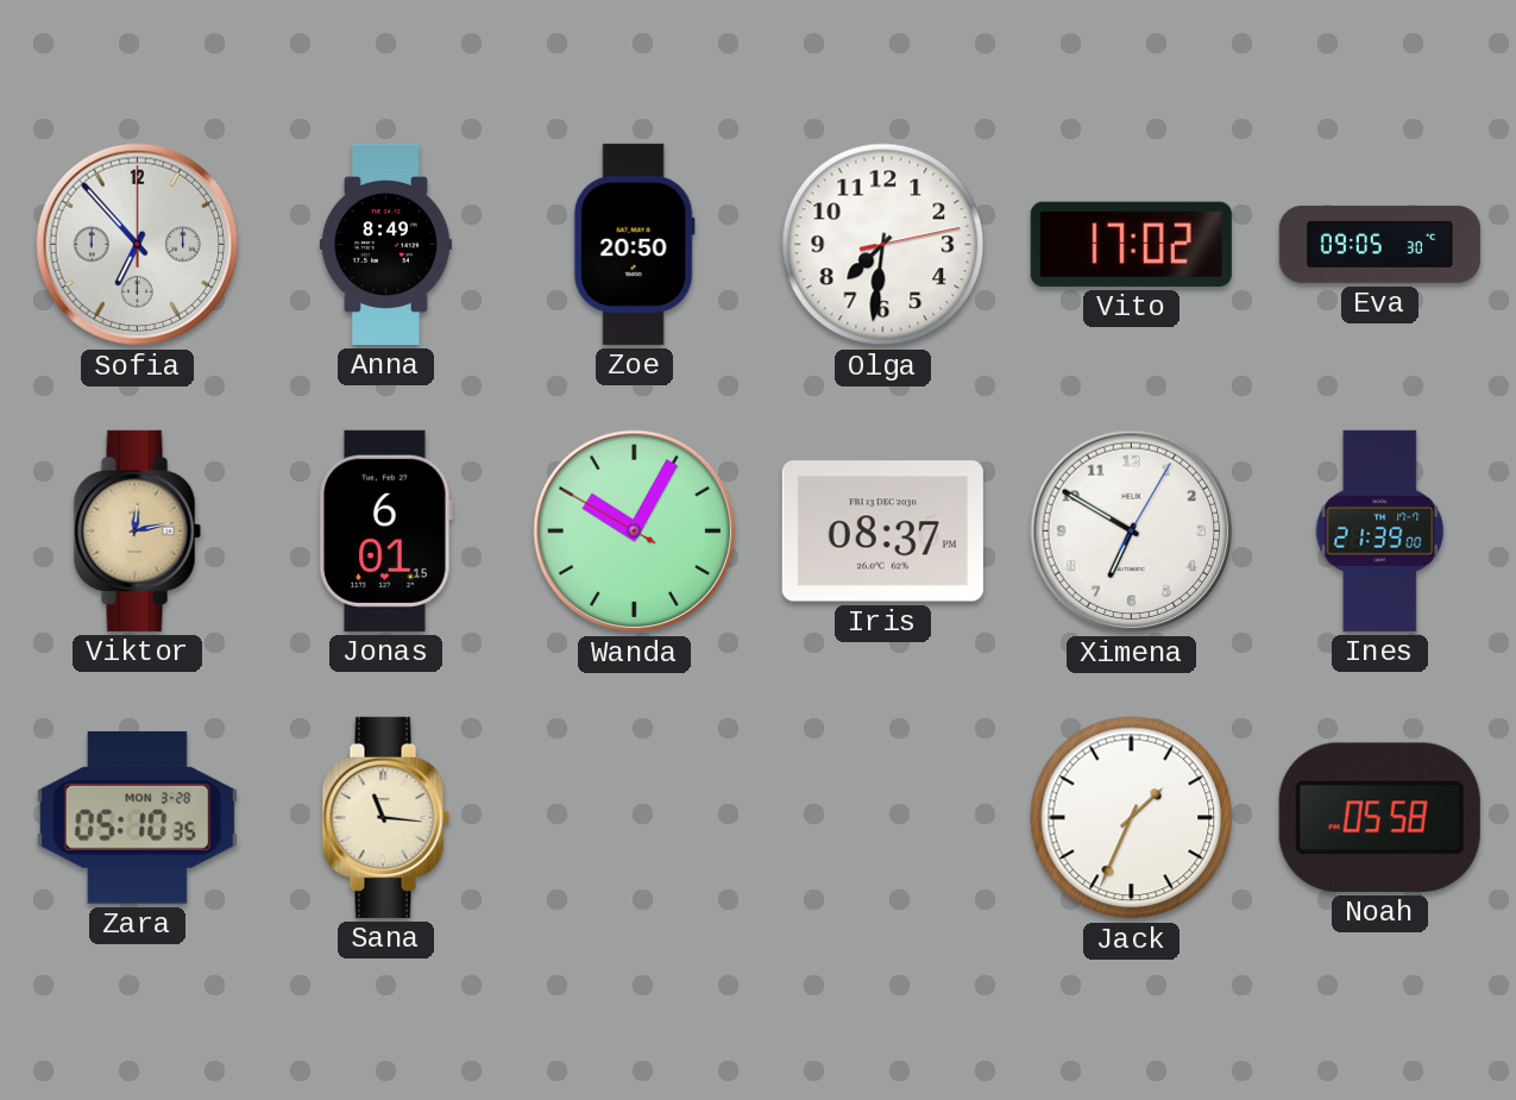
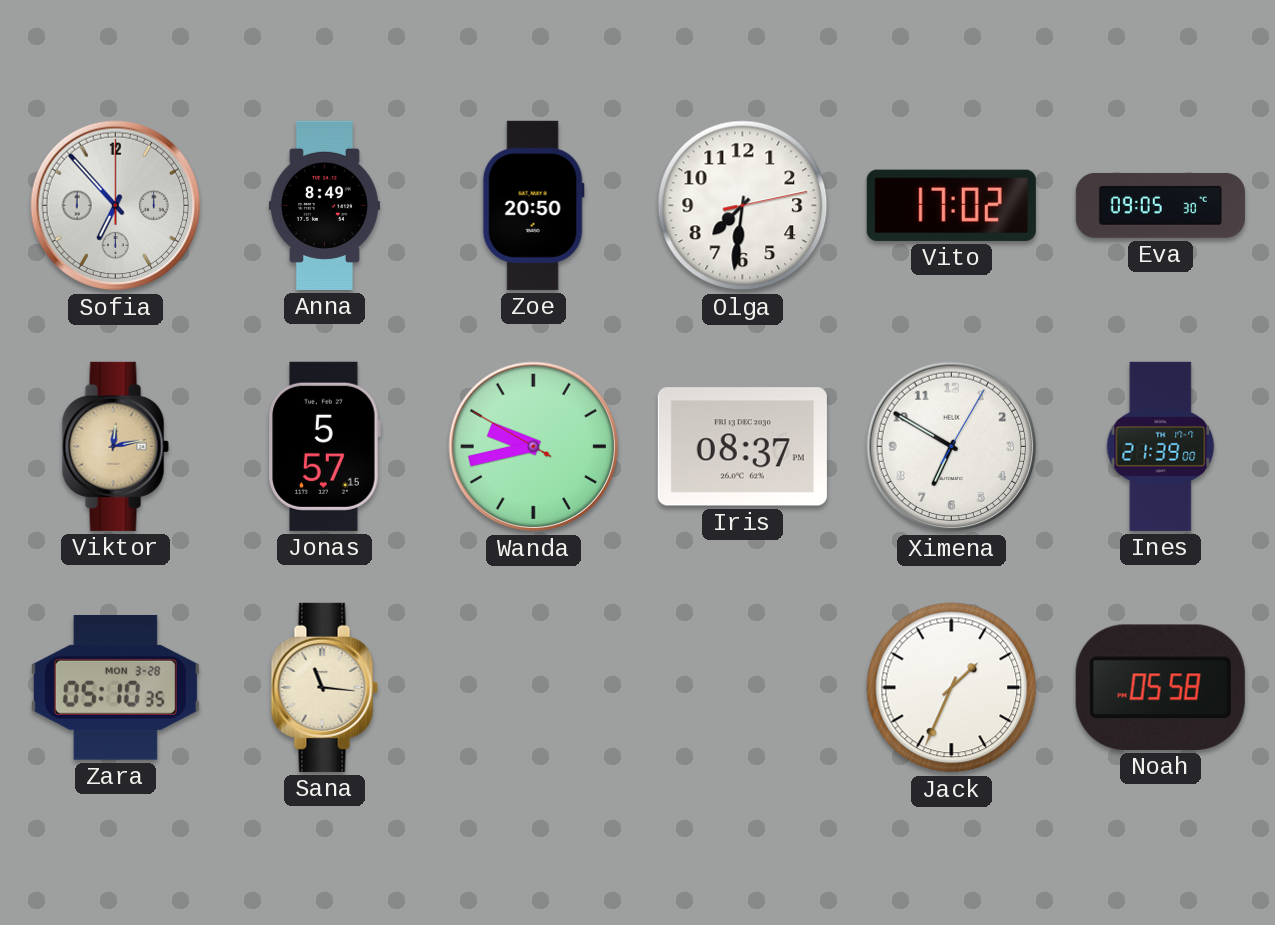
Jonas: 6:01 -> 5:57 (324, 446)
Wanda: 10:04 -> 9:42 (534, 447)
